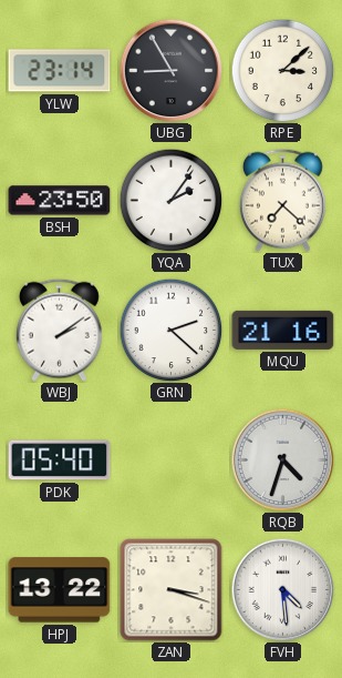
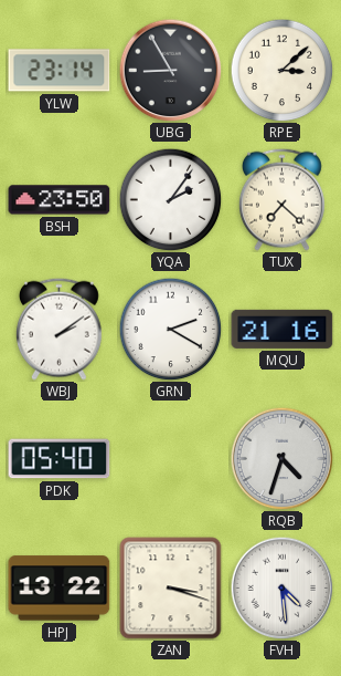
GRN: 2:22 -> 2:20 (170, 329)
